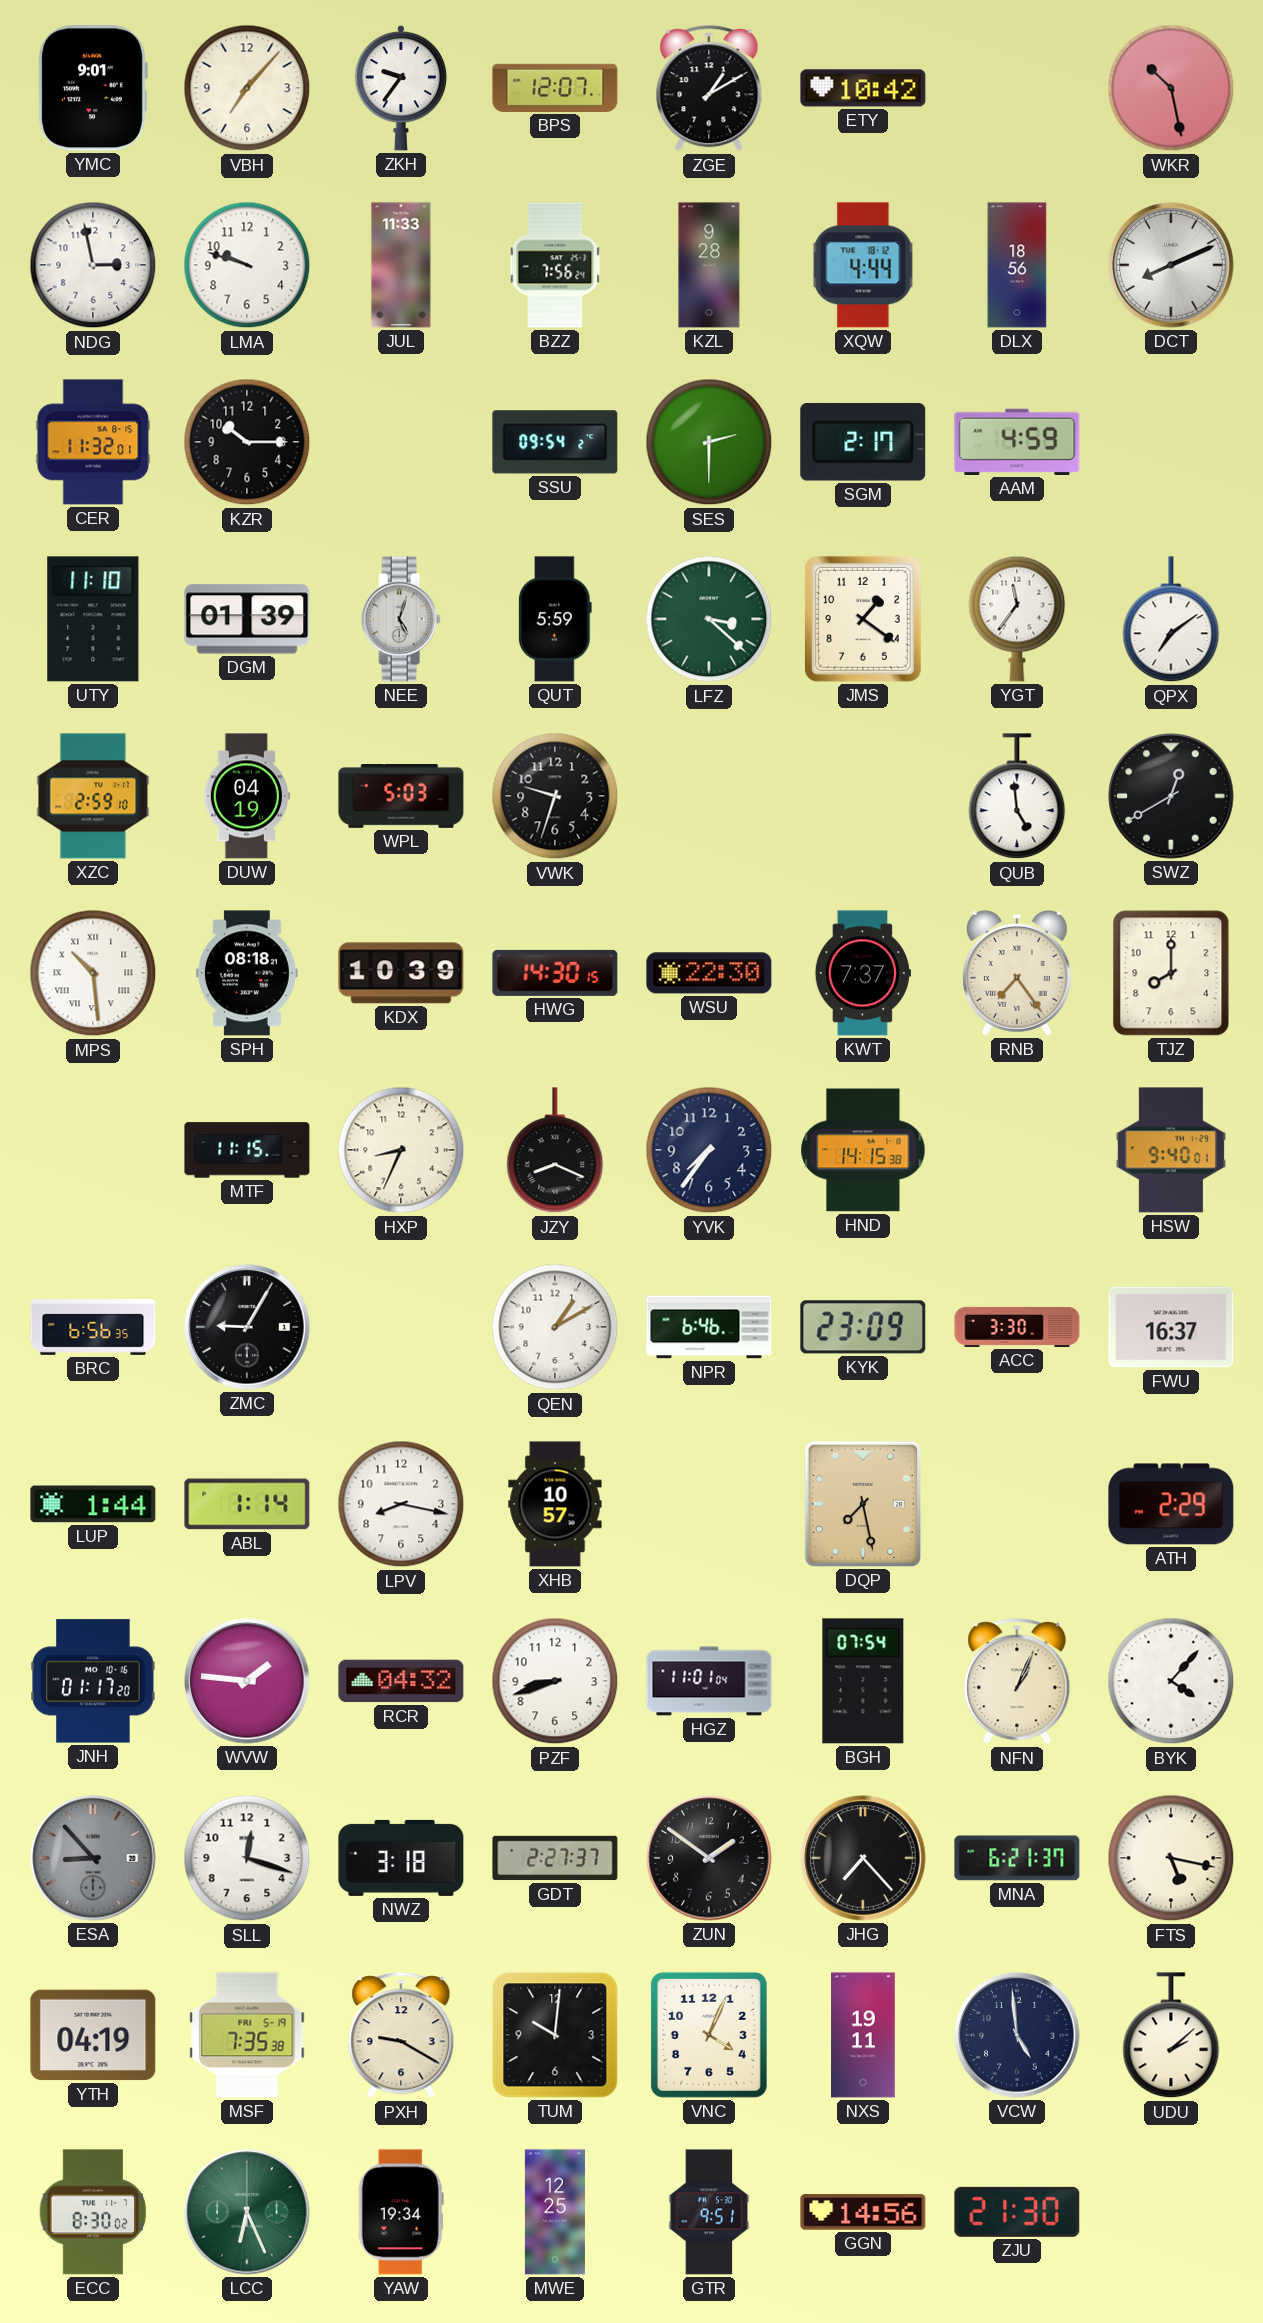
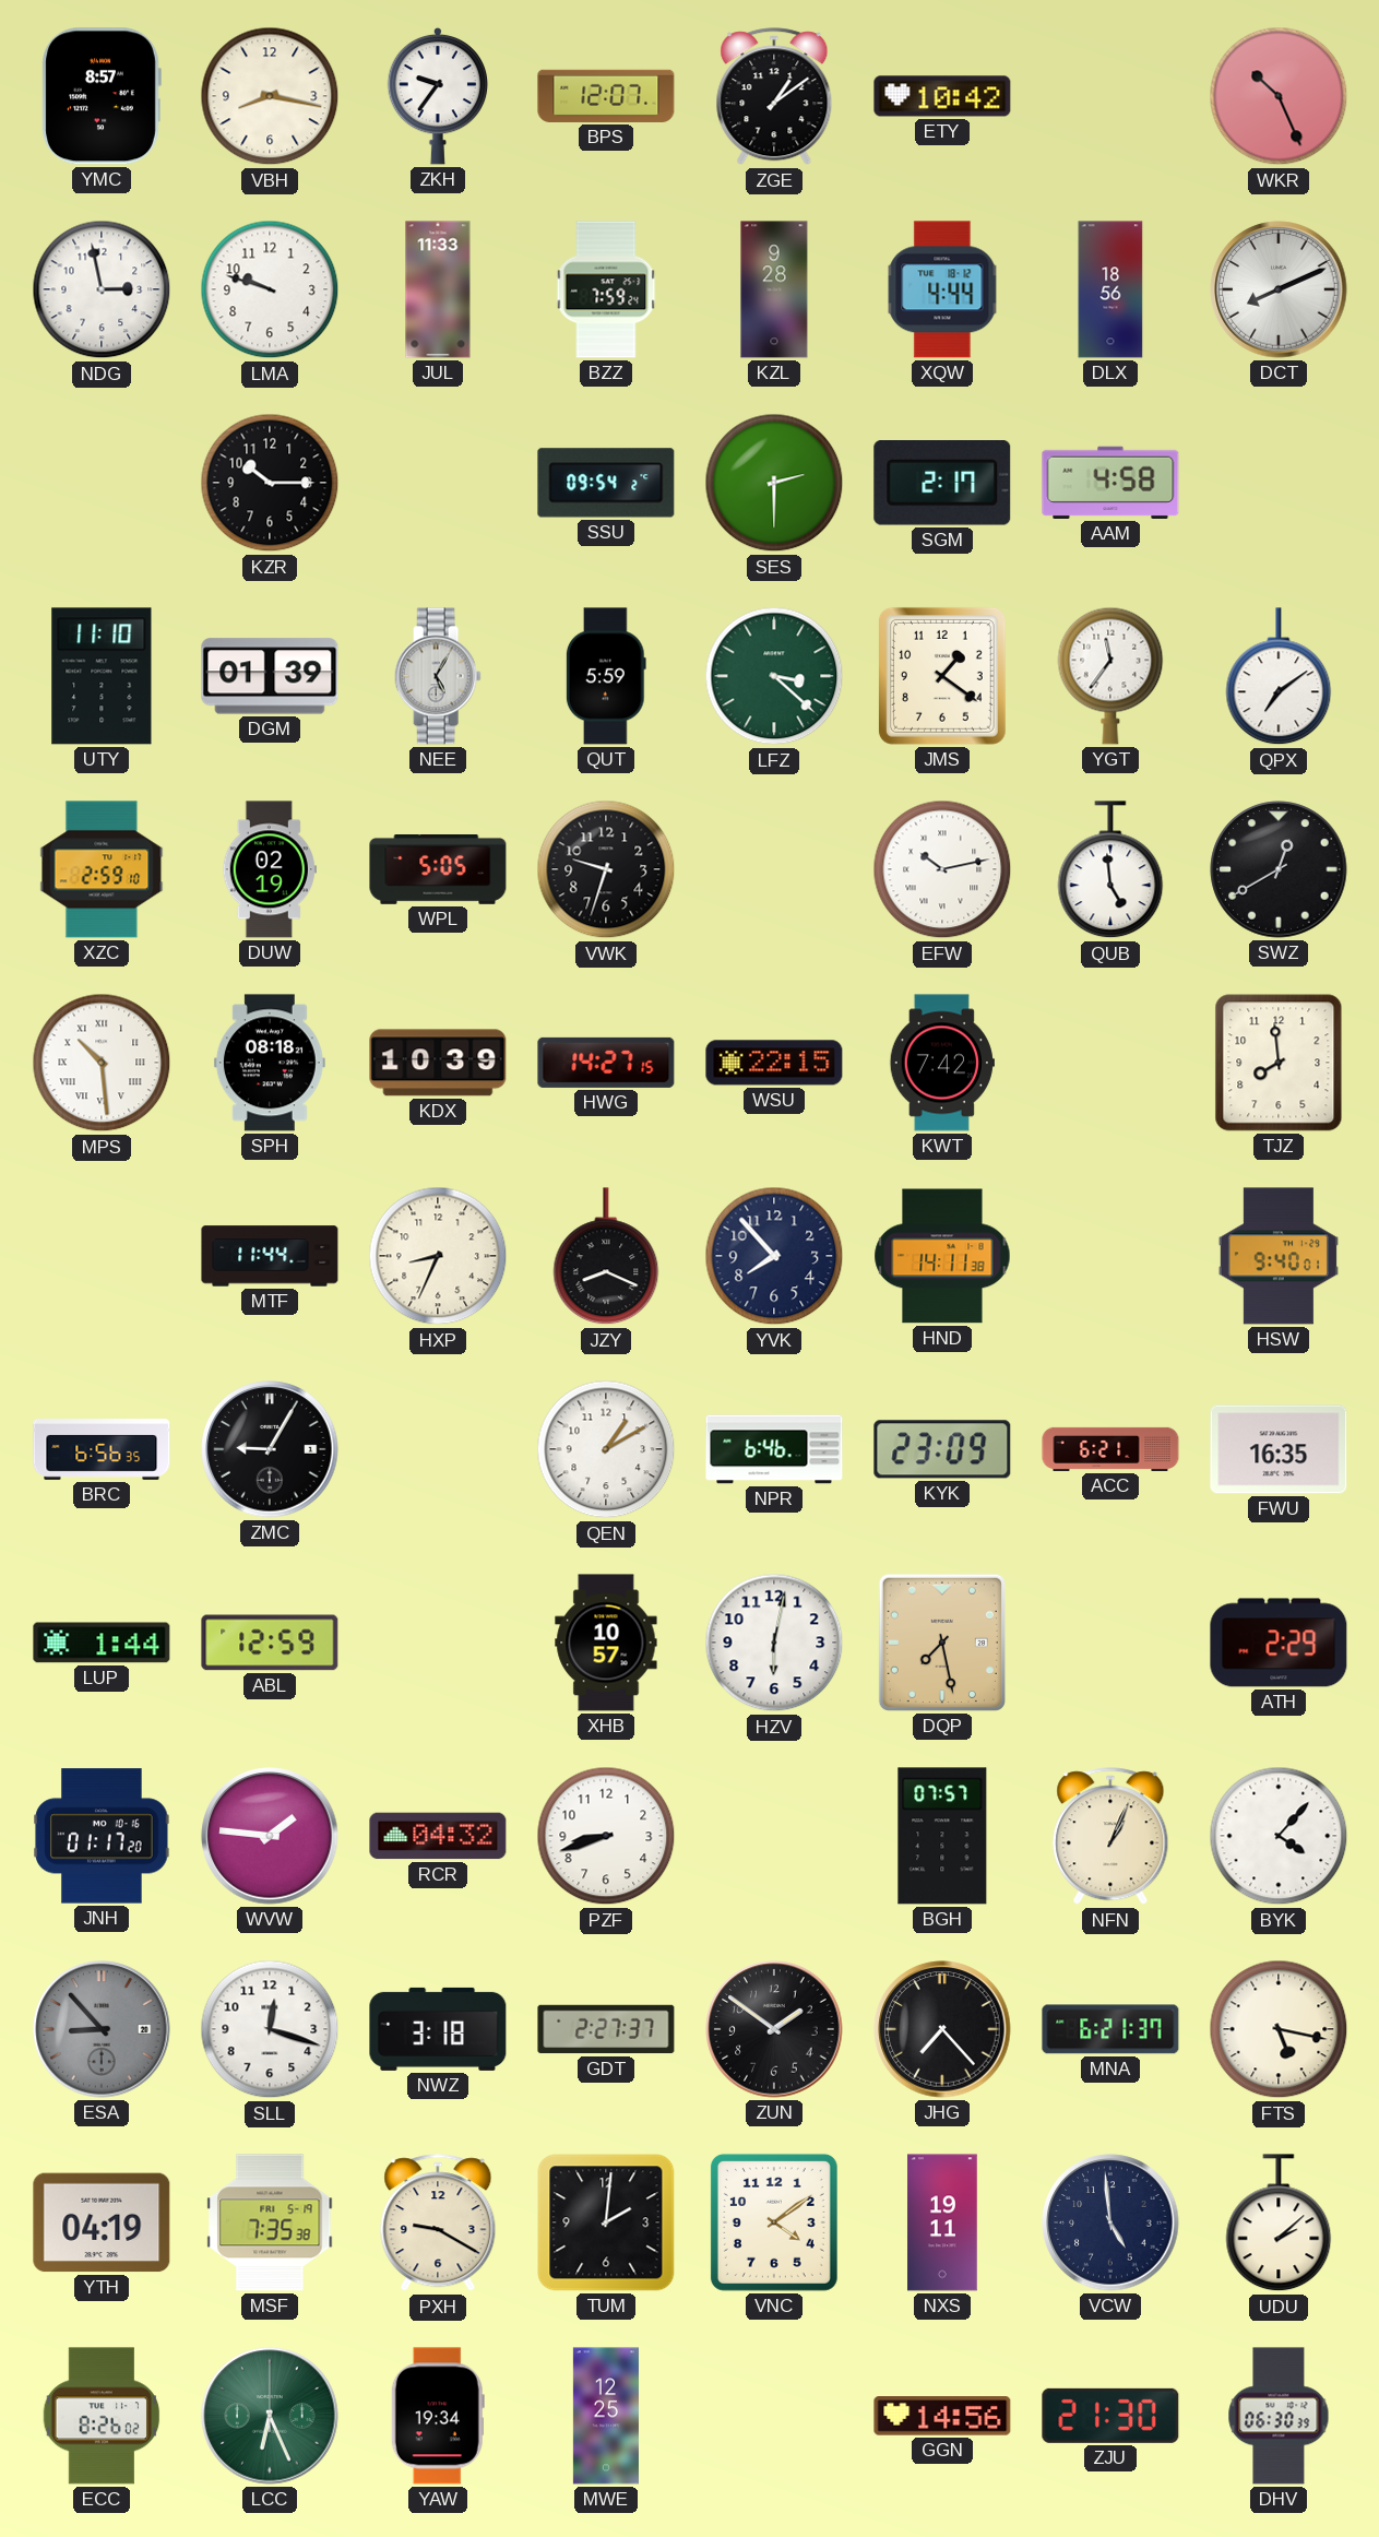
YMC: 9:01 -> 8:57 (102, 96)
VBH: 7:07 -> 8:17 (270, 96)
ZGE: 1:10 -> 1:09 (774, 97)
WKR: 10:28 -> 10:26 (1279, 96)
BZZ: 7:56 -> 7:59 (606, 289)
CER: 11:32 -> none (93, 442)
AAM: 4:59 -> 4:58 (1110, 483)
NEE: 5:03 -> 5:05 (438, 676)
DUW: 04:19 -> 02:19 (270, 869)
WPL: 5:03 -> 5:05 (438, 870)
EFW: none -> 10:13 (942, 869)
HWG: 14:30 -> 14:27 (606, 1063)
WSU: 22:30 -> 22:15 (774, 1063)
KWT: 7:37 -> 7:42 (942, 1063)
RNB: 7:24 -> none (1017, 973)
TJZ: 8:00 -> 7:59 (1279, 1063)
MTF: 11:15 -> 11:44 (270, 1256)
YVK: 7:36 -> 7:53 (774, 1256)
HND: 14:15 -> 14:11 (942, 1256)
ACC: 3:30 -> 6:21 (1110, 1449)
FWU: 16:37 -> 16:35 (1279, 1449)
ABL: 1:14 -> 12:59 (270, 1643)
LPV: 8:17 -> none (401, 1504)
HZV: none -> 6:02 (774, 1643)
HGZ: 11:01 -> none (709, 1681)
BGH: 07:54 -> 07:57 (942, 1836)
TUM: 10:01 -> 2:01 (606, 2222)
VNC: 4:04 -> 4:09 (774, 2222)
ECC: 8:30 -> 8:26 (102, 2416)
GTR: 9:51 -> none (709, 2212)
DHV: none -> 06:30 (1279, 2416)
